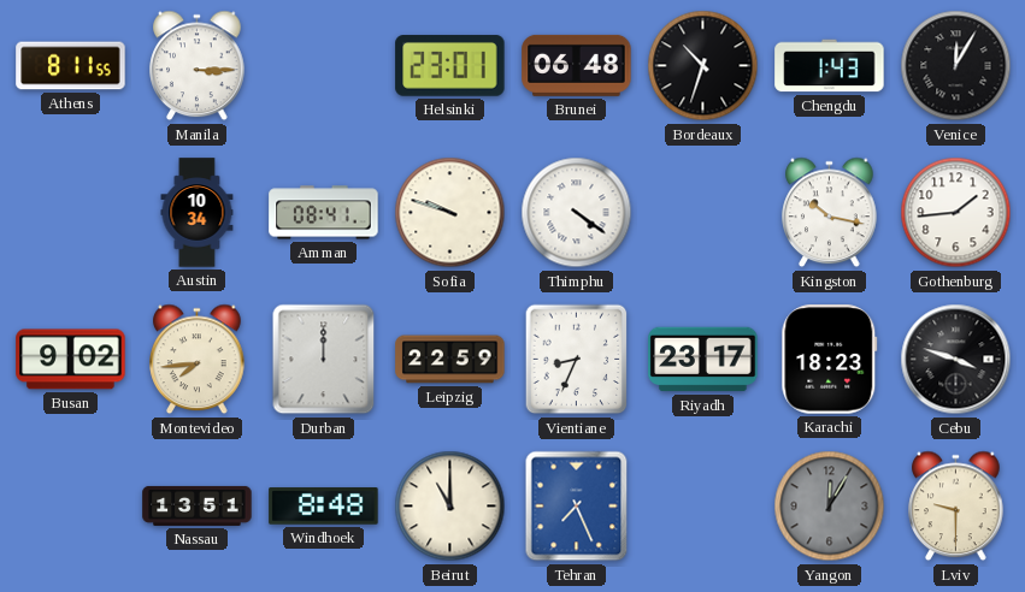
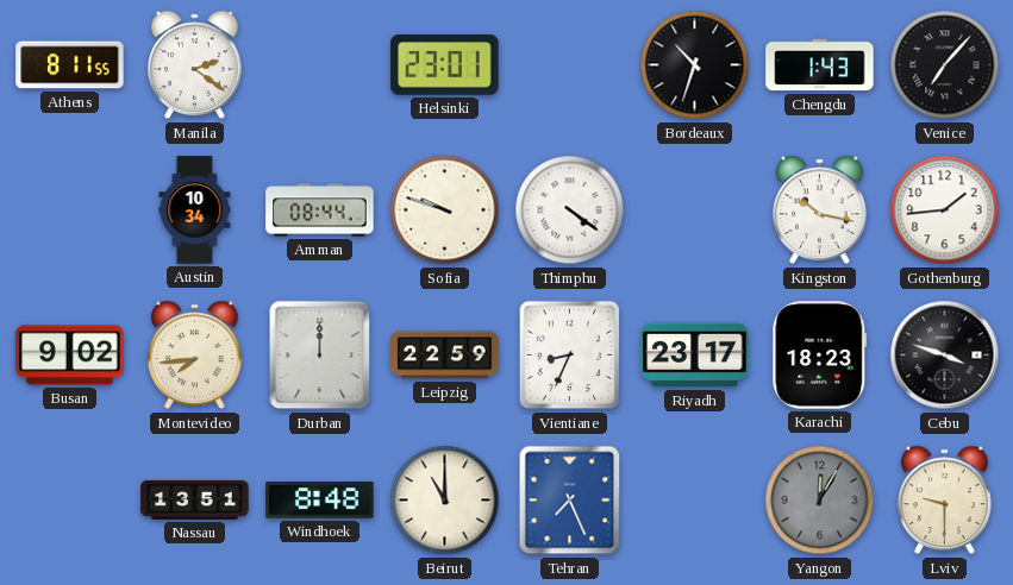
Manila: 3:15 -> 2:21 (195, 65)
Brunei: 06:48 -> none (577, 65)
Venice: 12:05 -> 7:07 (945, 65)
Amman: 08:41 -> 08:44 (320, 210)
